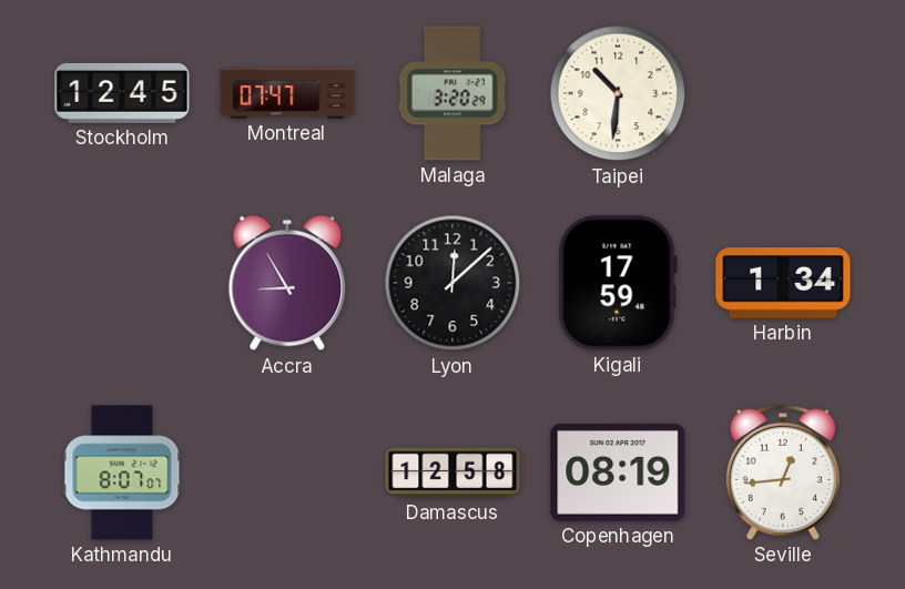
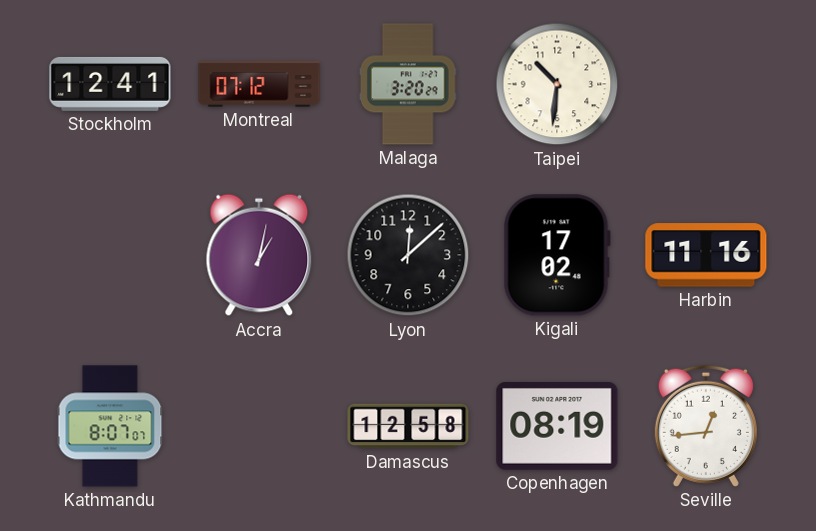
Stockholm: 12:45 -> 12:41 (110, 84)
Montreal: 07:47 -> 07:12 (259, 84)
Accra: 8:55 -> 1:02 (259, 255)
Kigali: 17:59 -> 17:02 (557, 255)
Harbin: 1:34 -> 11:16 (706, 255)
